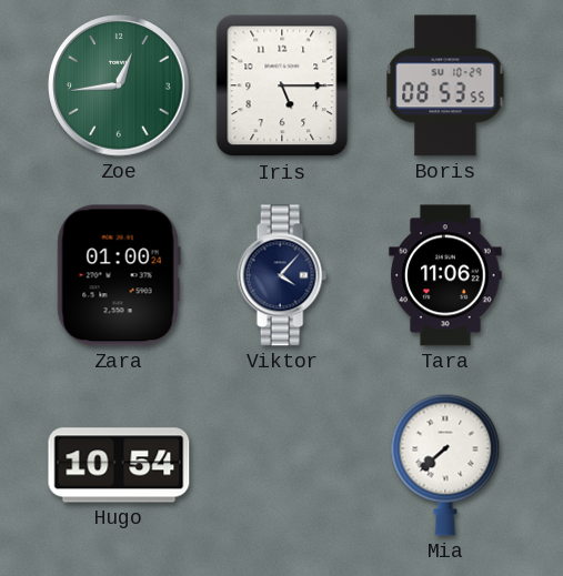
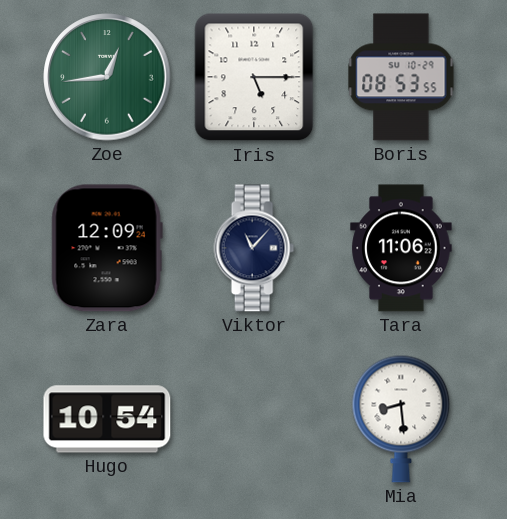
Zara: 01:00 -> 12:09 (107, 248)
Viktor: 4:07 -> 11:07 (254, 248)
Mia: 7:38 -> 8:29 (401, 419)
